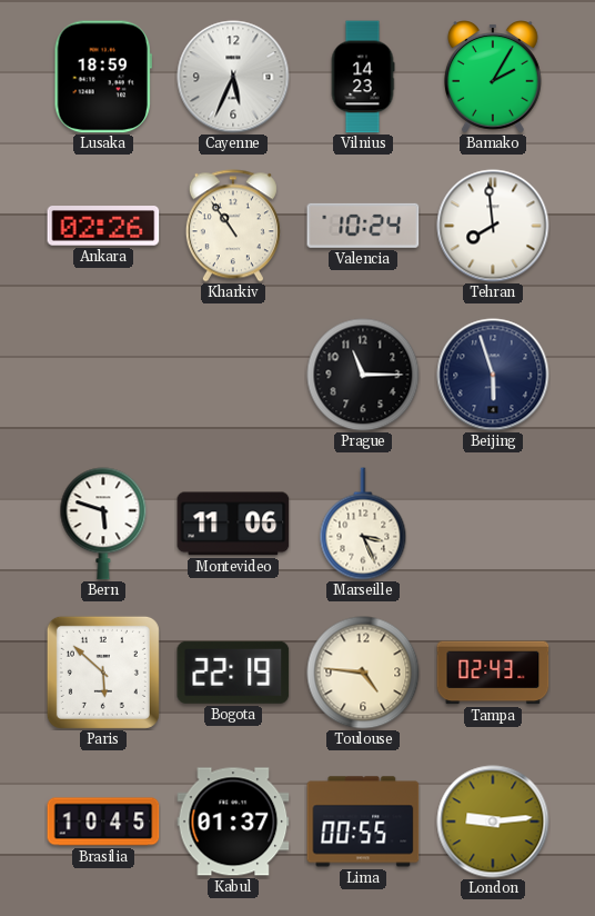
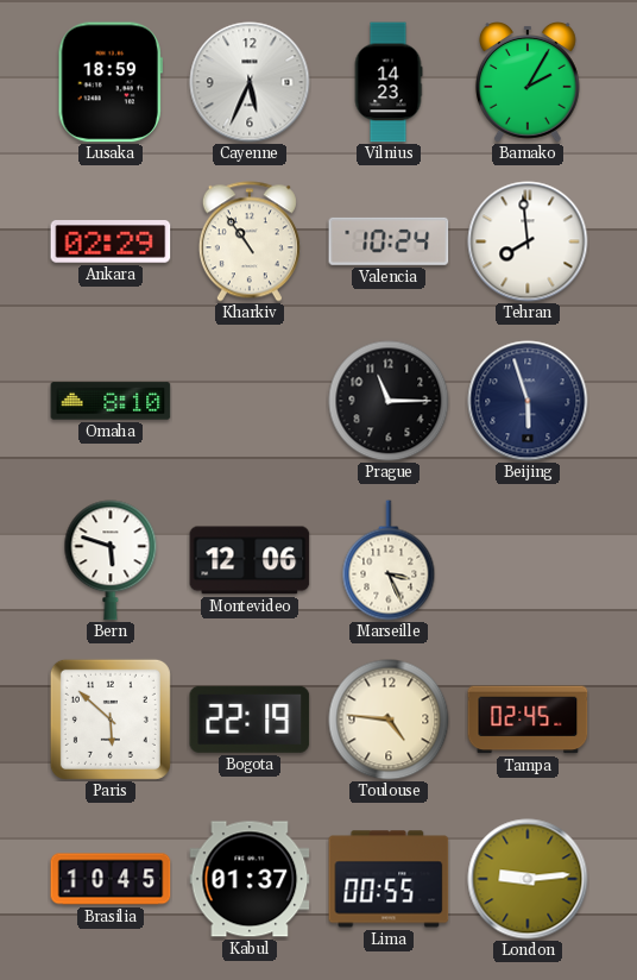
Ankara: 02:26 -> 02:29 (111, 241)
Omaha: none -> 8:10 (111, 401)
Montevideo: 11:06 -> 12:06 (250, 560)
Tampa: 02:43 -> 02:45 (528, 720)
